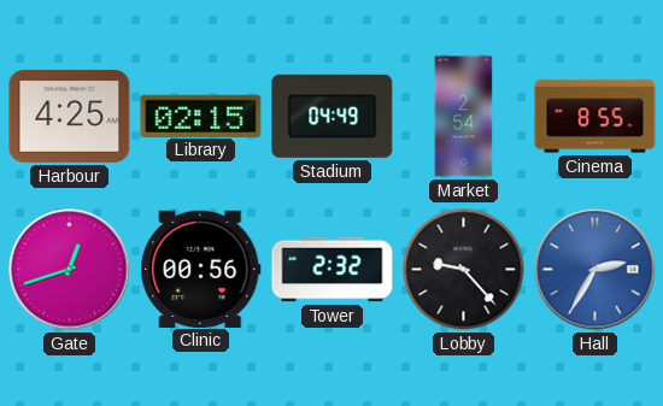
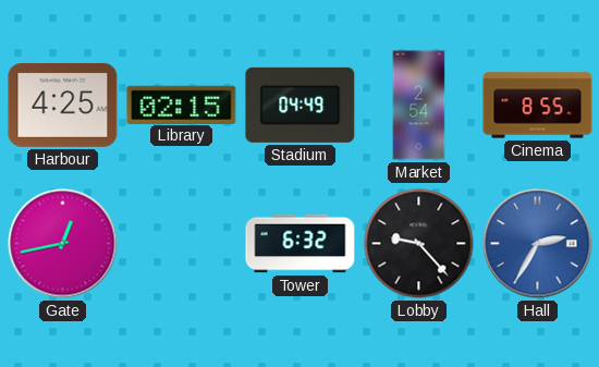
Gate: 12:42 -> 12:43 (63, 244)
Clinic: 00:56 -> none (201, 269)
Tower: 2:32 -> 6:32 (301, 244)
